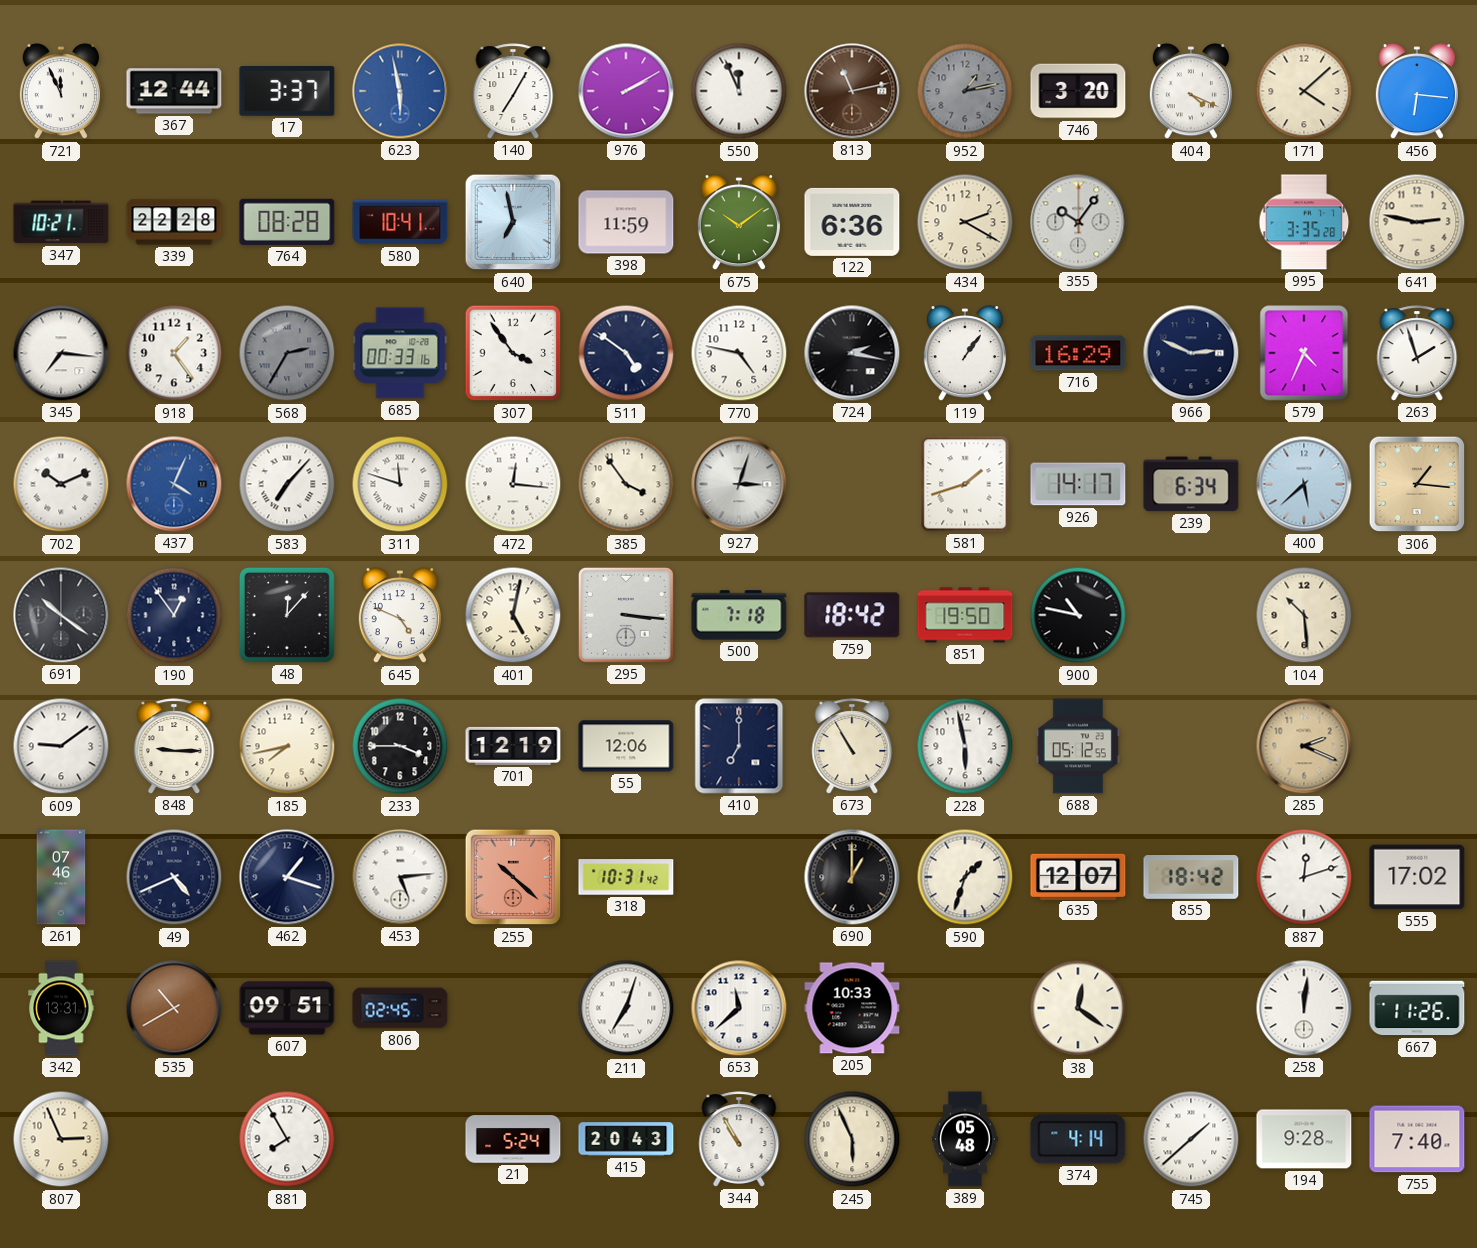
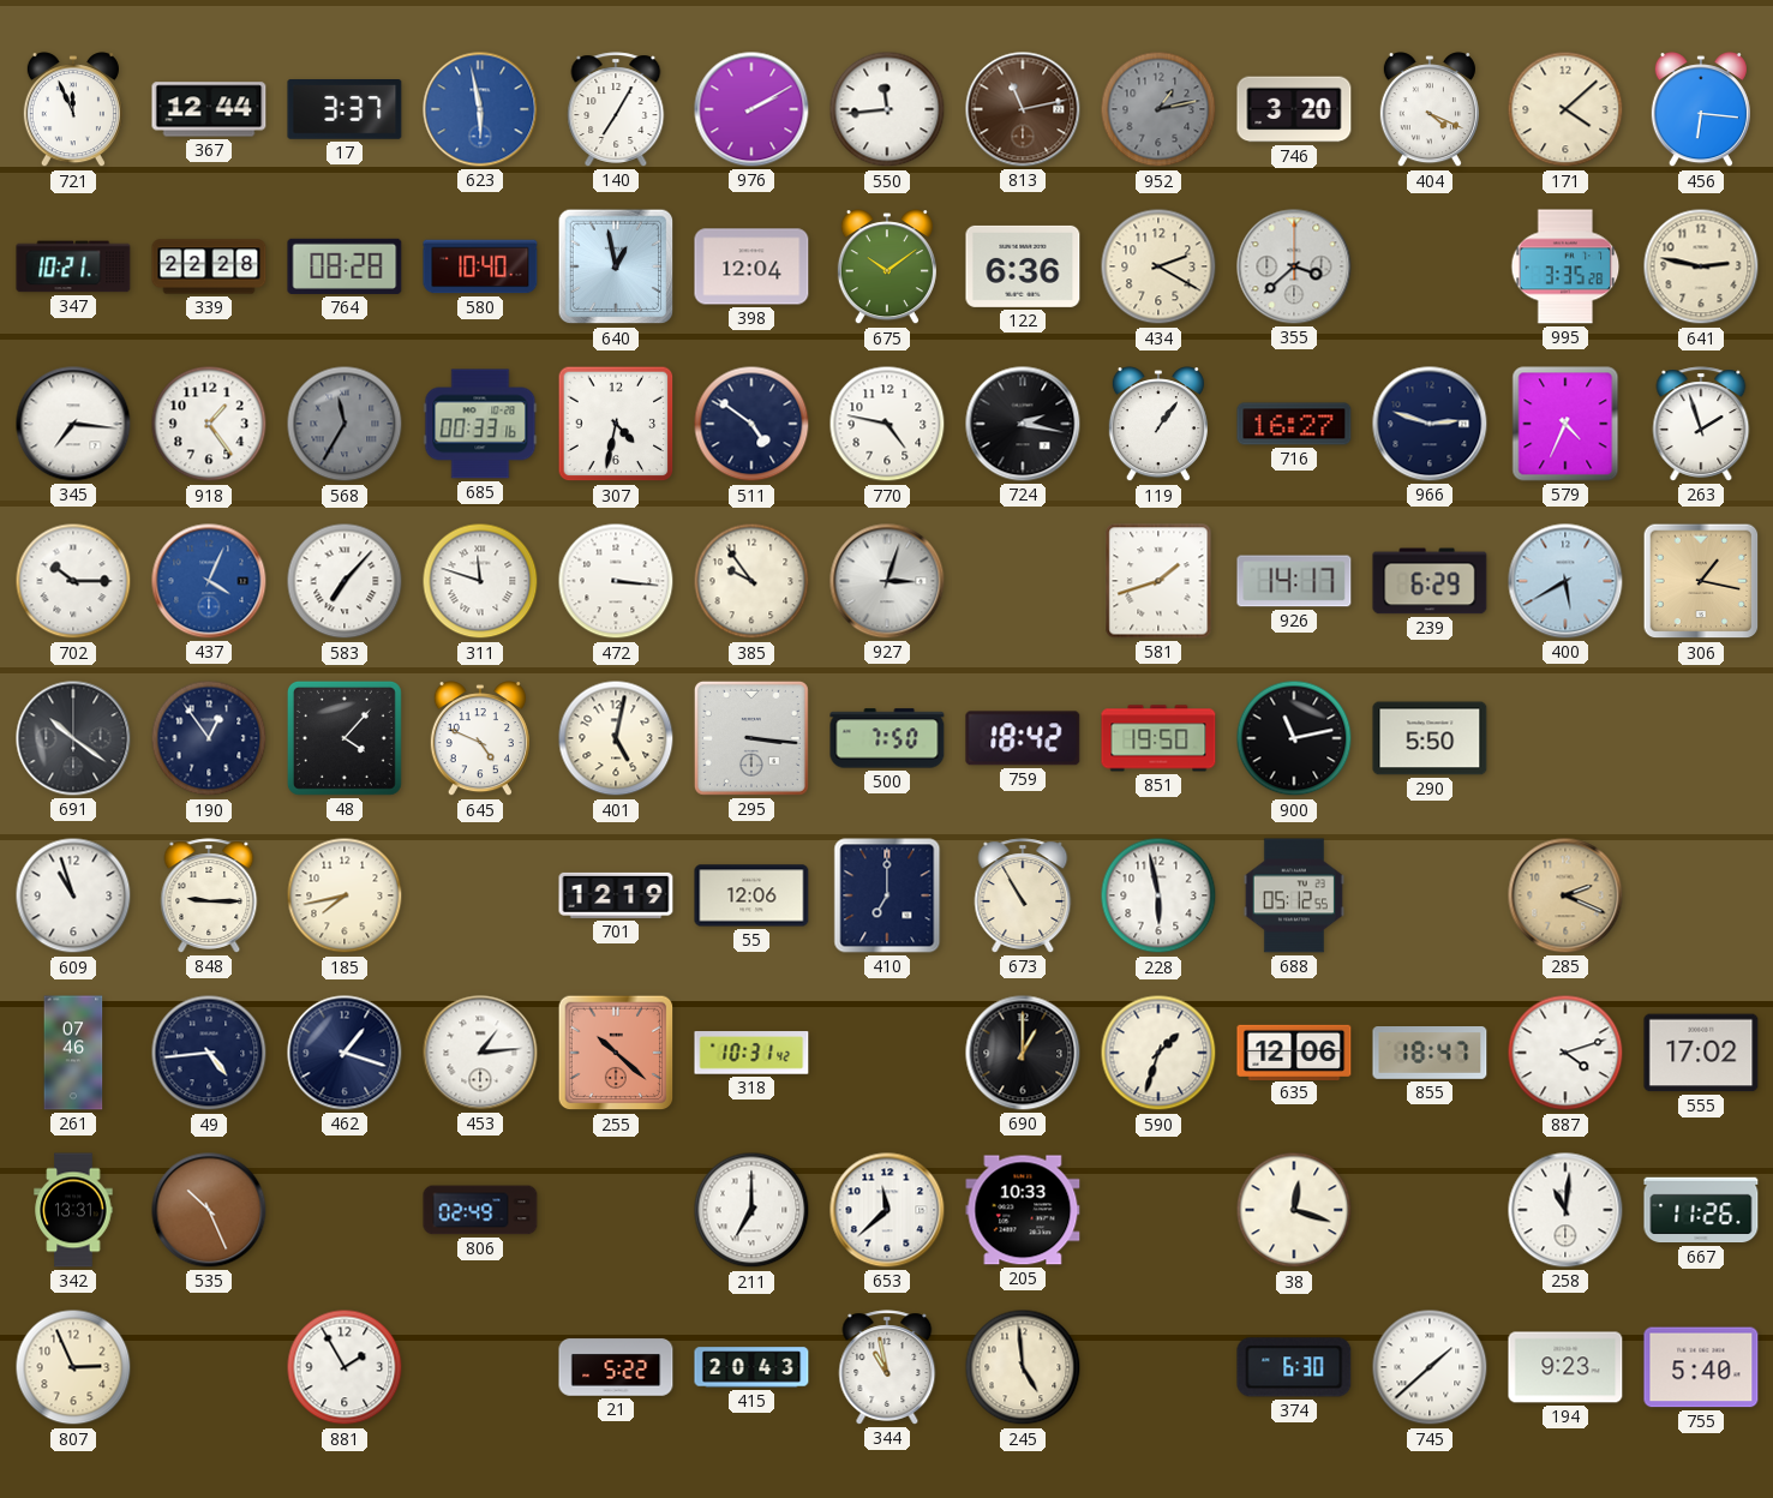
550: 11:56 -> 11:44 (887, 109)
580: 10:41 -> 10:40 (480, 266)
640: 6:58 -> 12:58 (616, 266)
398: 11:59 -> 12:04 (751, 266)
355: 10:06 -> 3:38 (1294, 266)
568: 2:35 -> 11:35 (345, 424)
307: 3:54 -> 4:32 (616, 424)
716: 16:29 -> 16:27 (1294, 424)
966: 2:49 -> 2:48 (1430, 424)
702: 10:11 -> 10:15 (73, 581)
472: 12:16 -> 3:16 (616, 581)
385: 3:54 -> 9:54 (751, 581)
239: 6:34 -> 6:29 (1430, 581)
400: 5:38 -> 5:40 (1565, 581)
306: 1:16 -> 1:17 (1701, 581)
48: 12:07 -> 4:07 (345, 738)
500: 7:18 -> 7:50 (887, 738)
900: 10:47 -> 11:13 (1294, 738)
290: none -> 5:50 (1430, 738)
104: 10:29 -> none (1304, 615)
609: 9:09 -> 10:57 (73, 895)
233: 3:45 -> none (400, 746)
49: 4:41 -> 4:44 (209, 1053)
453: 5:14 -> 1:14 (480, 1053)
635: 12:07 -> 12:06 (1294, 1051)
855: 18:42 -> 18:47 (1430, 1054)
887: 12:12 -> 4:12 (1565, 1053)
535: 10:40 -> 10:26 (209, 1210)
607: 09:51 -> none (287, 1008)
806: 02:45 -> 02:49 (480, 1210)
211: 7:03 -> 7:00 (751, 1210)
38: 12:21 -> 12:18 (1294, 1210)
258: 12:01 -> 11:01 (1565, 1210)
881: 7:55 -> 1:55 (345, 1367)
21: 5:24 -> 5:22 (616, 1367)
344: 10:55 -> 10:58 (887, 1367)
245: 5:56 -> 4:59 (1023, 1367)
389: 05:48 -> none (965, 1139)
374: 4:14 -> 6:30 (1294, 1367)
194: 9:28 -> 9:23 (1565, 1367)
755: 7:40 -> 5:40 (1701, 1367)
